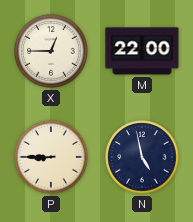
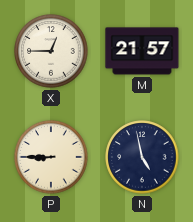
M: 22:00 -> 21:57 (142, 51)
